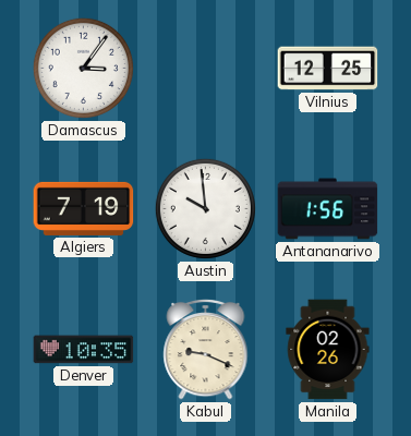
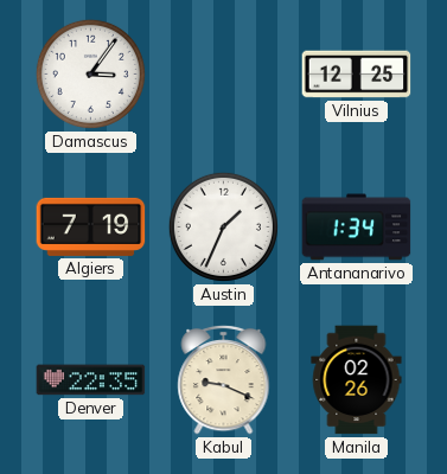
Austin: 9:59 -> 1:34 (223, 226)
Antananarivo: 1:56 -> 1:34 (357, 228)
Denver: 10:35 -> 22:35 (91, 380)
